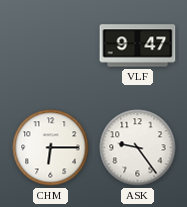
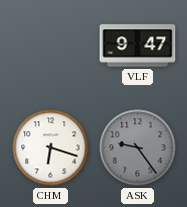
CHM: 6:15 -> 6:18 (51, 148)
ASK dial: white -> grey (138, 148)
